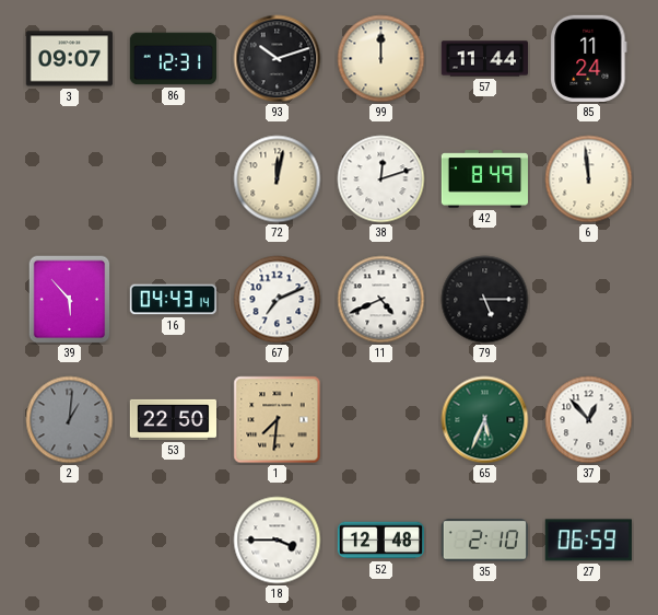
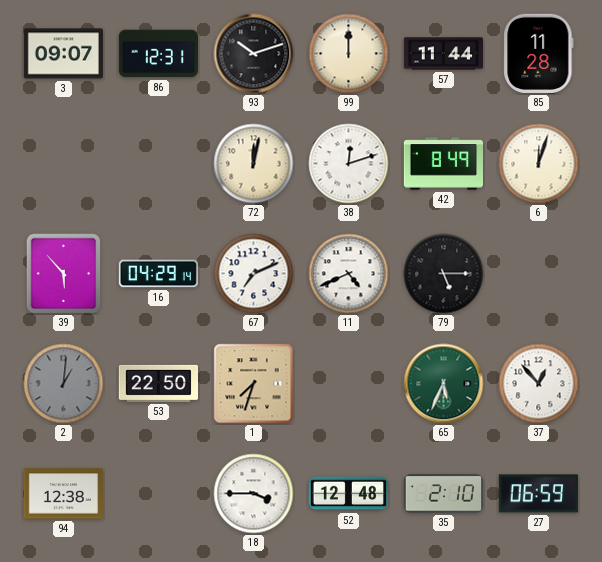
85: 11:24 -> 11:28 (539, 53)
6: 11:59 -> 12:03 (539, 164)
16: 04:43 -> 04:29 (158, 274)
1: 7:31 -> 7:33 (254, 384)
94: none -> 12:38 (63, 494)
